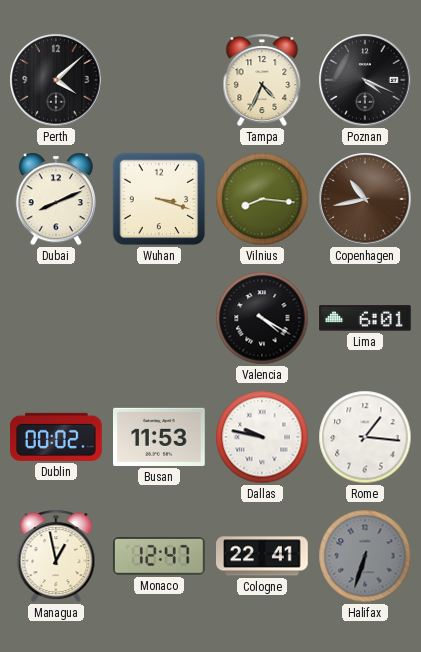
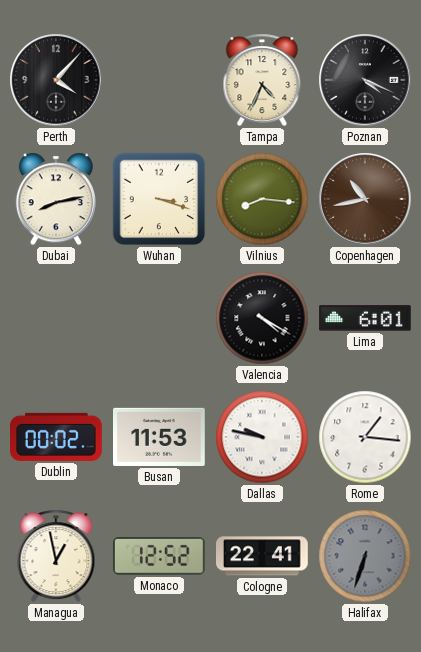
Perth: 4:08 -> 4:07 (56, 80)
Dubai: 8:11 -> 8:13 (56, 199)
Monaco: 12:47 -> 12:52 (159, 557)
